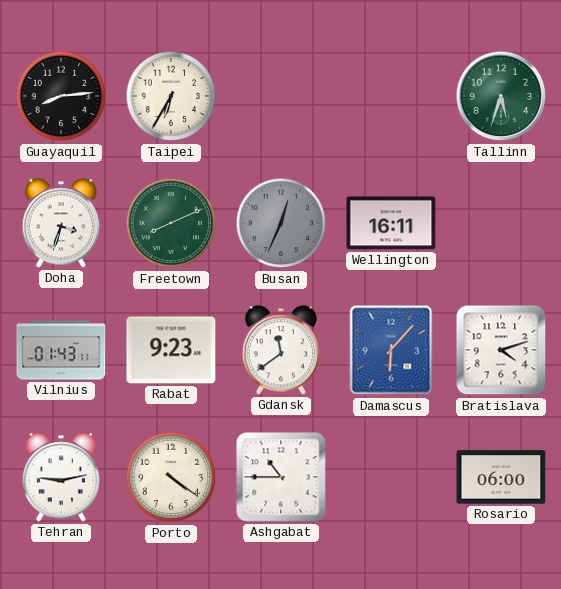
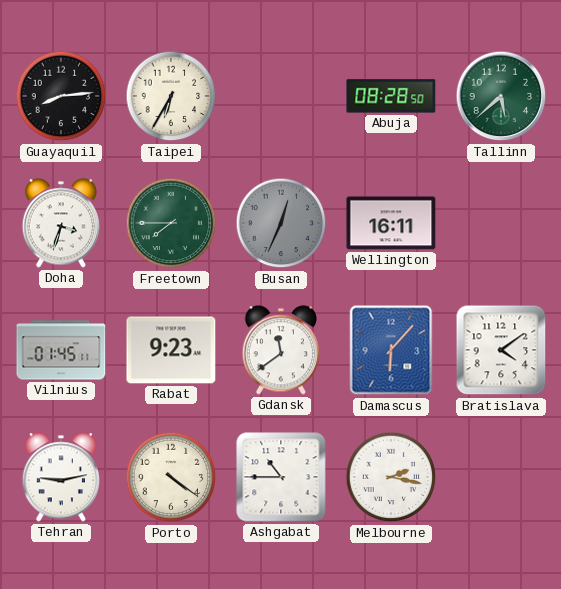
Abuja: none -> 08:28 (391, 96)
Tallinn: 5:33 -> 5:38 (501, 96)
Freetown: 8:11 -> 7:45 (171, 223)
Vilnius: 01:43 -> 01:45 (61, 350)
Bratislava: 4:12 -> 4:09 (501, 350)
Melbourne: none -> 2:17 (391, 477)
Rosario: 06:00 -> none (501, 477)
